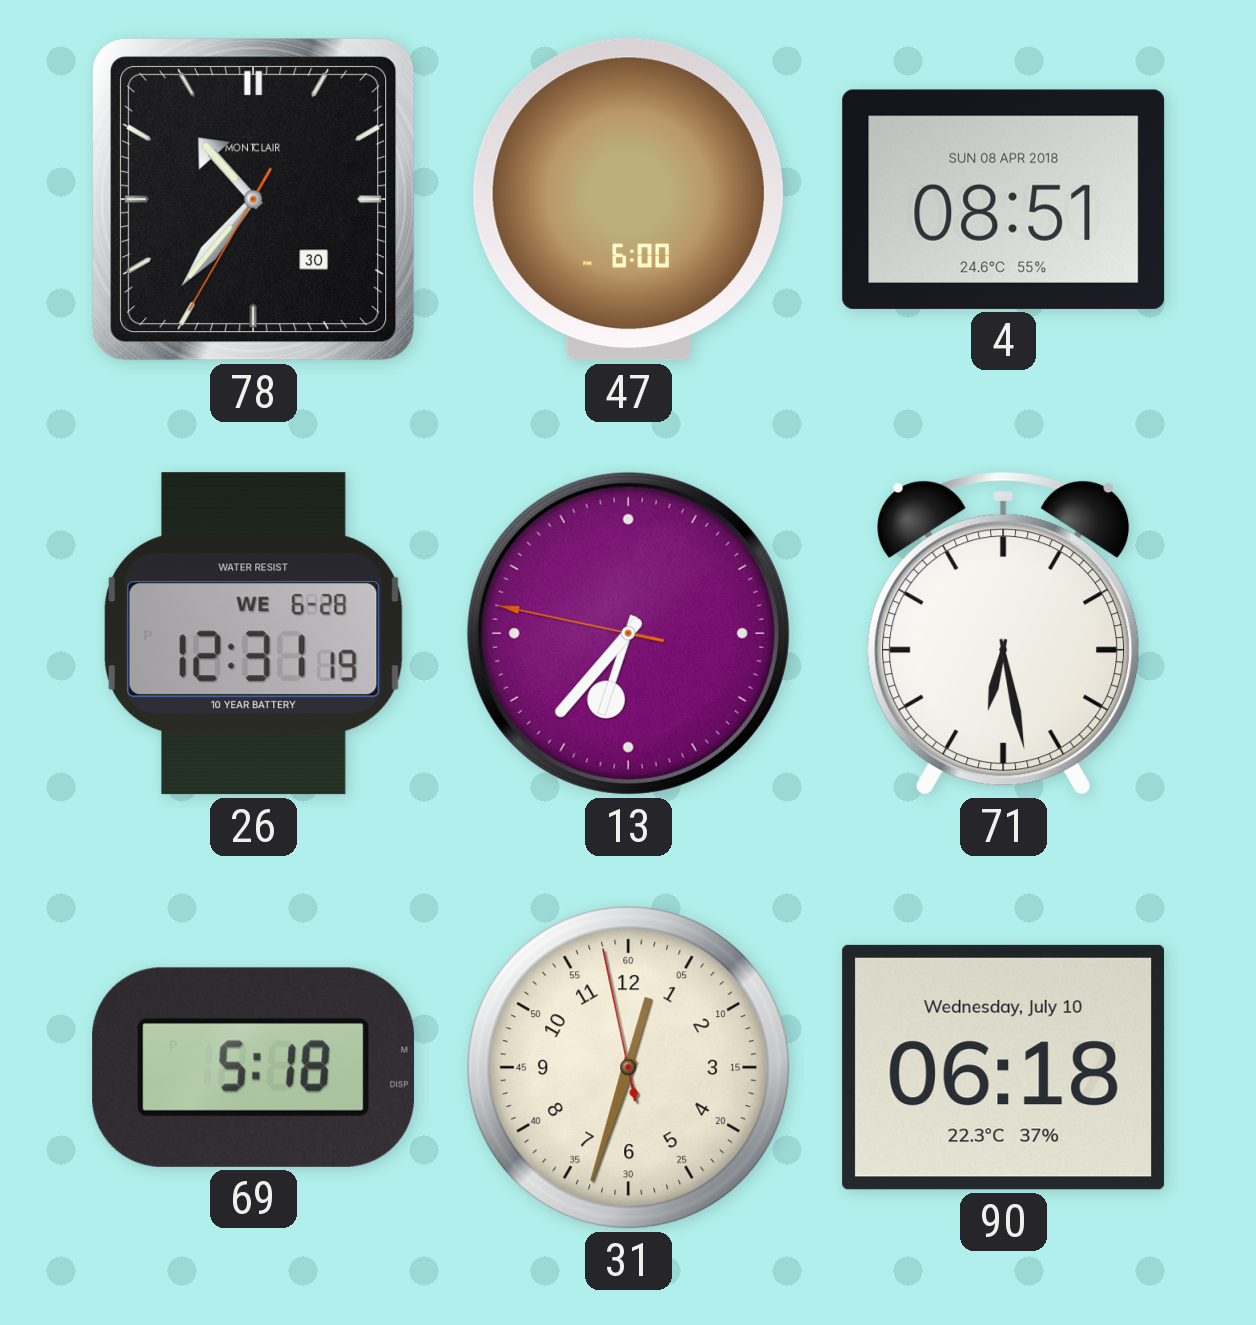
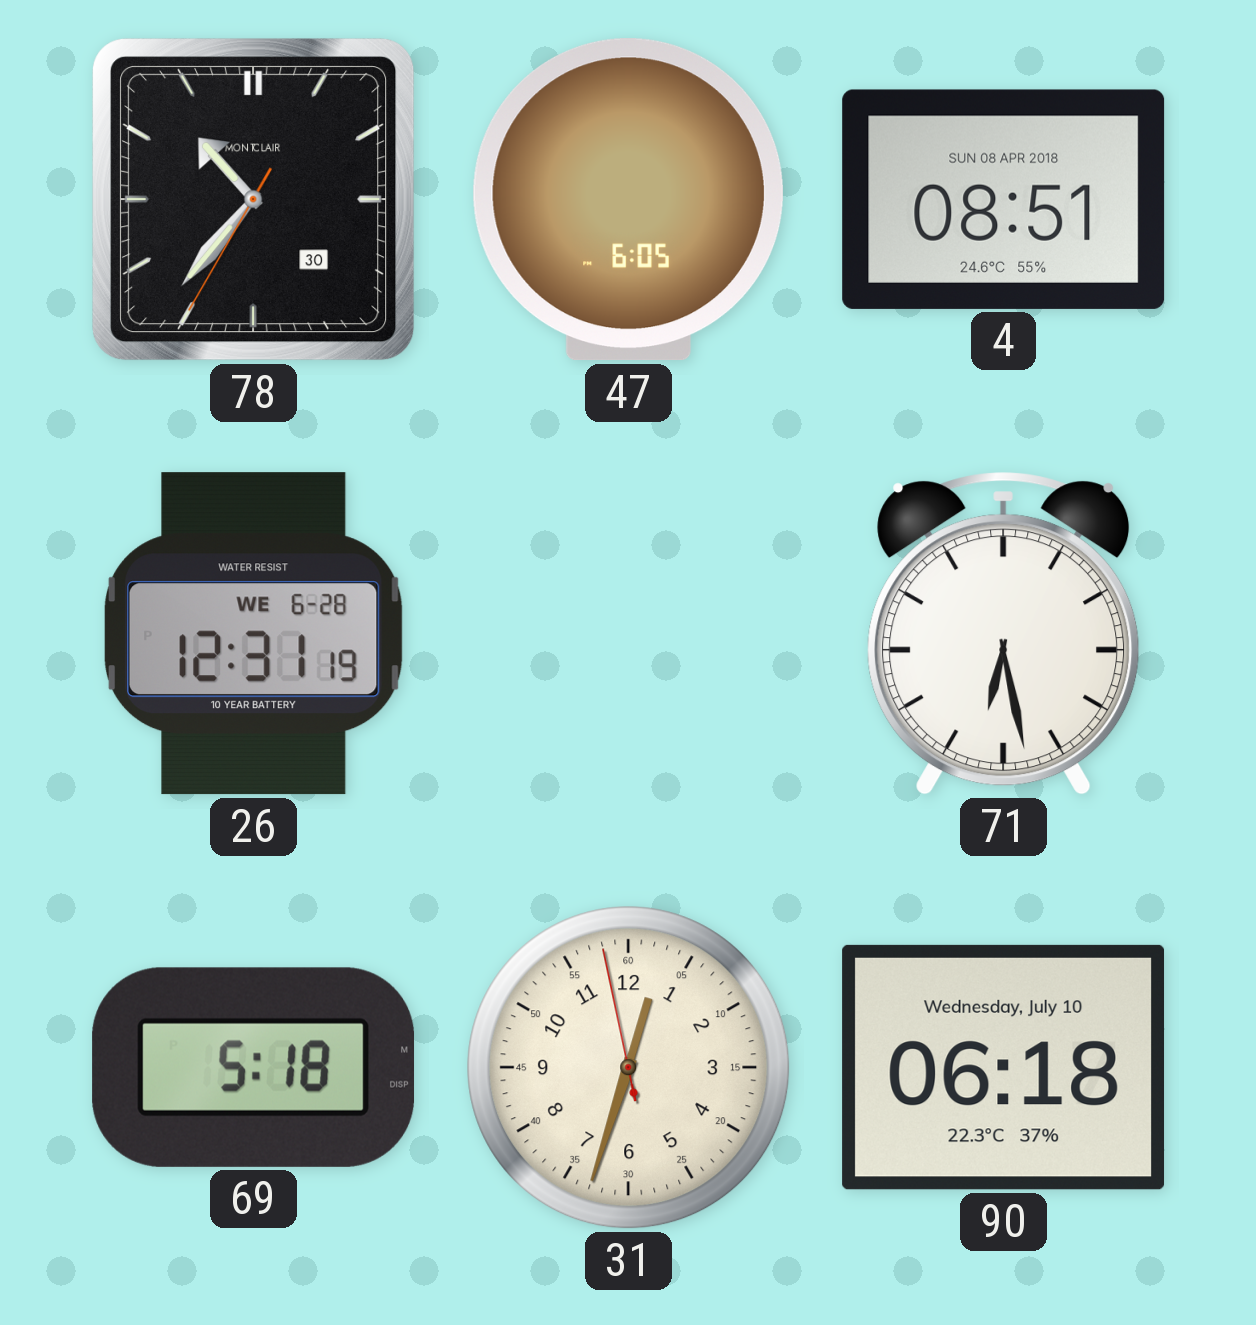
47: 6:00 -> 6:05 (628, 200)
13: 6:36 -> none (628, 633)
